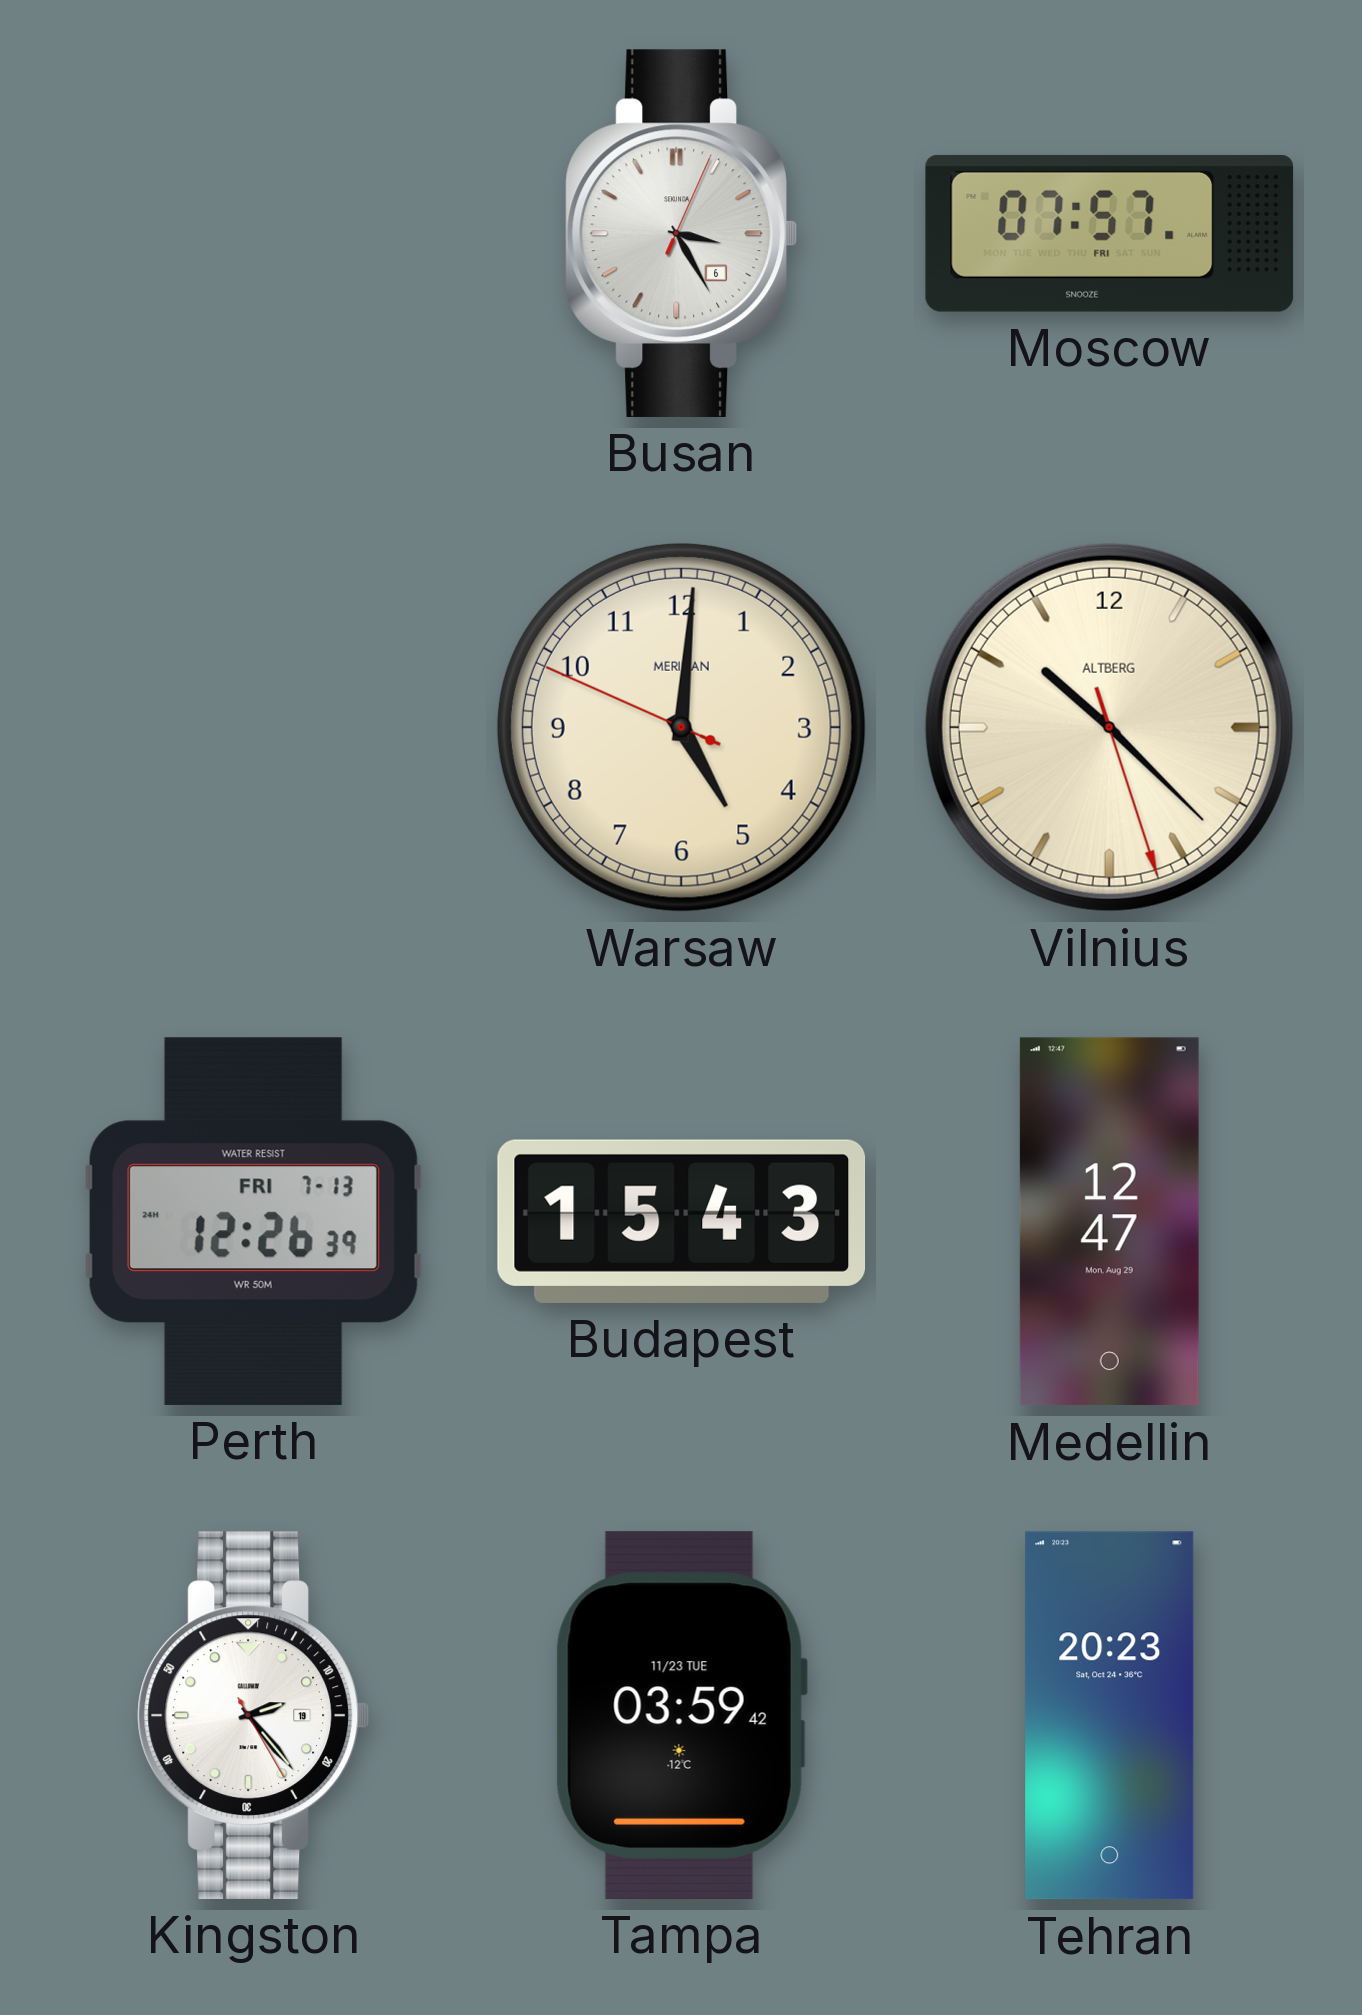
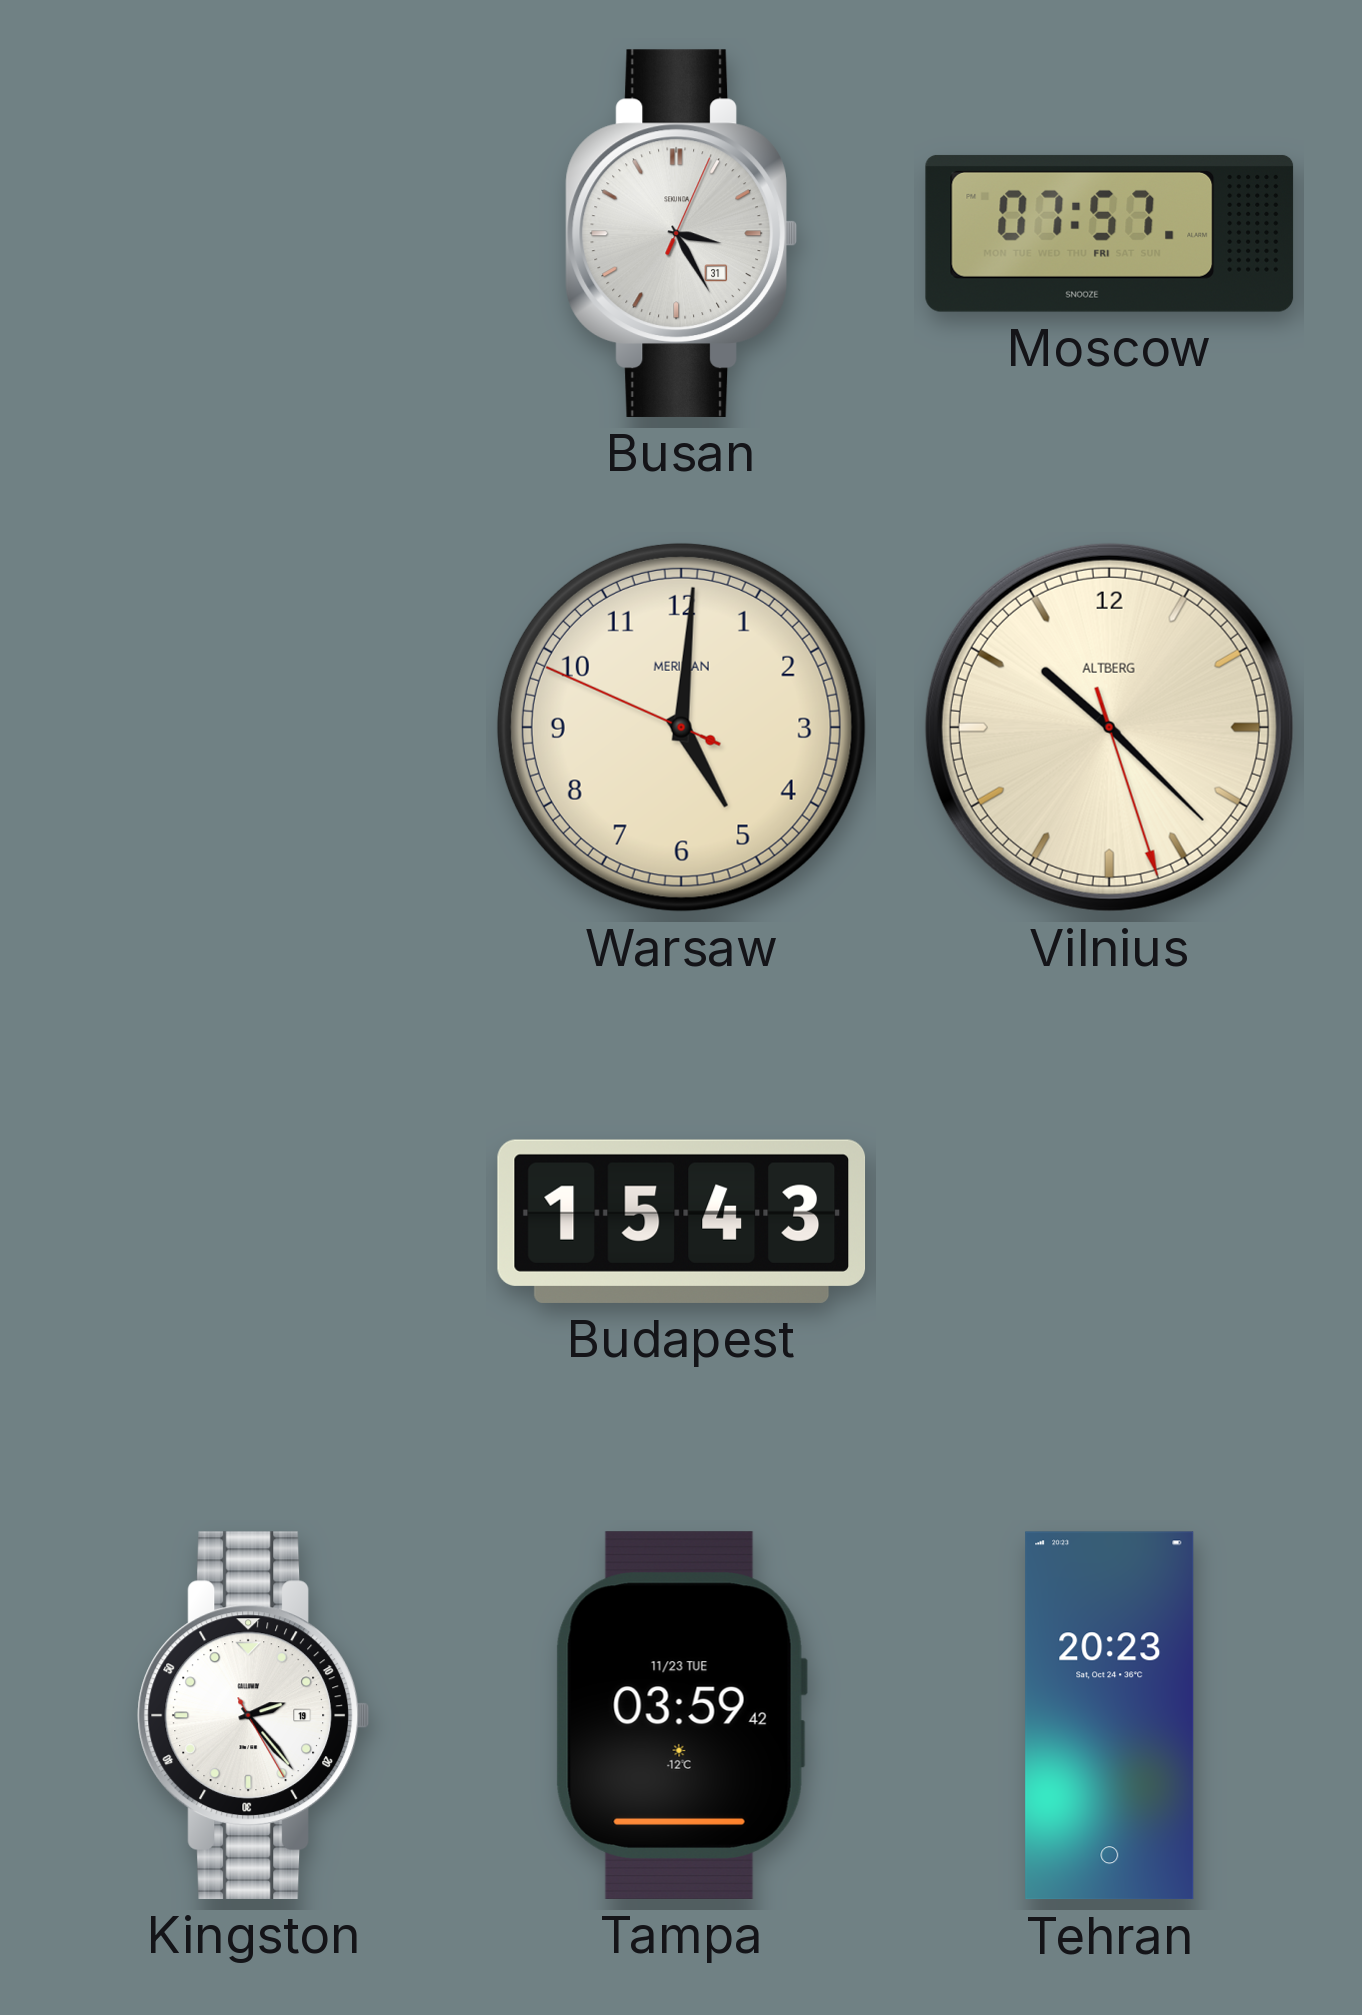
Busan date: 6 -> 31 (681, 233)
Perth: 12:26 -> none (253, 1221)
Medellin: 12:47 -> none (1109, 1222)
